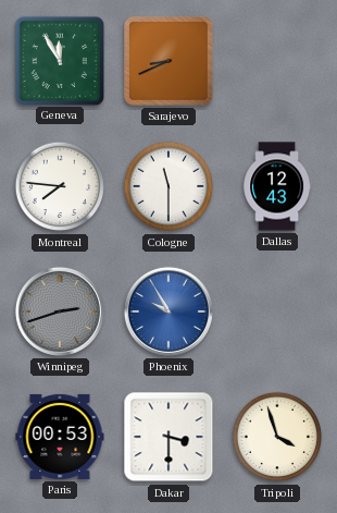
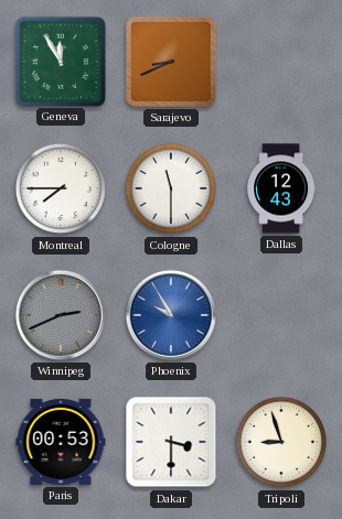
Montreal: 7:46 -> 7:45 (61, 188)
Winnipeg: 2:42 -> 2:41 (61, 315)
Tripoli: 3:57 -> 8:57 (281, 442)
